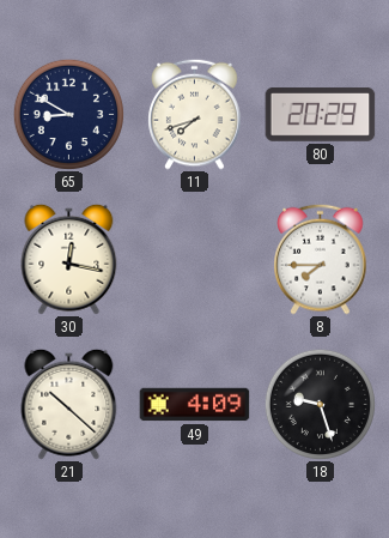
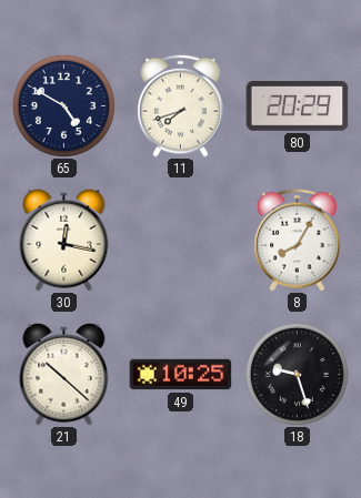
65: 8:50 -> 4:50 (63, 105)
8: 7:45 -> 8:05 (298, 240)
49: 4:09 -> 10:25 (181, 375)
